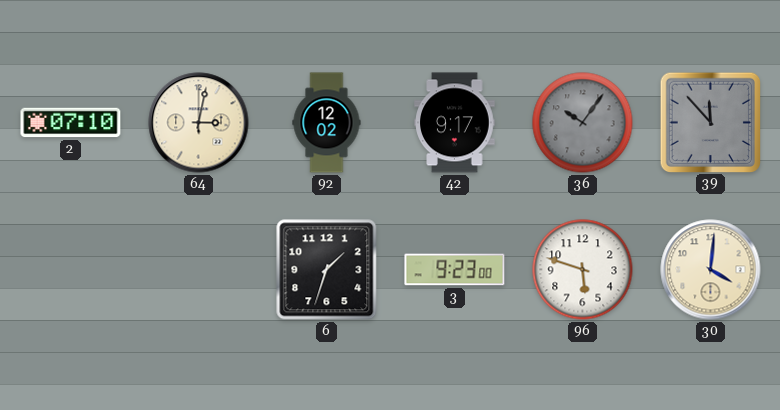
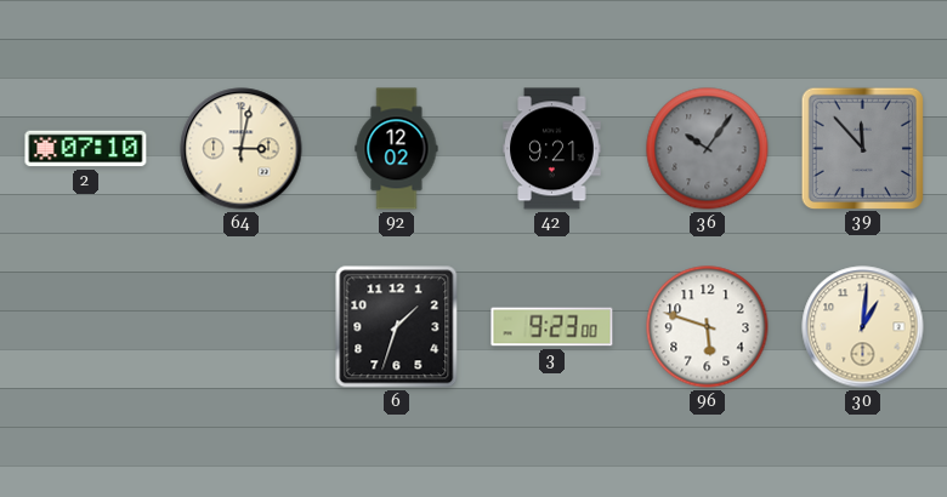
42: 9:17 -> 9:21 (552, 149)
30: 4:01 -> 1:01 (863, 327)
